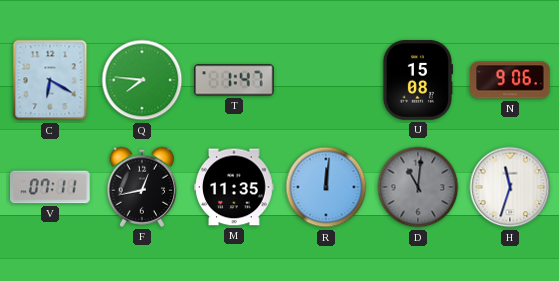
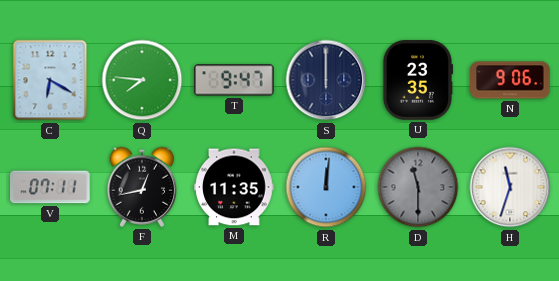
T: 1:47 -> 9:47 (235, 80)
S: none -> 12:00 (326, 80)
U: 15:08 -> 23:35 (417, 80)
D: 11:01 -> 11:30 (418, 187)
